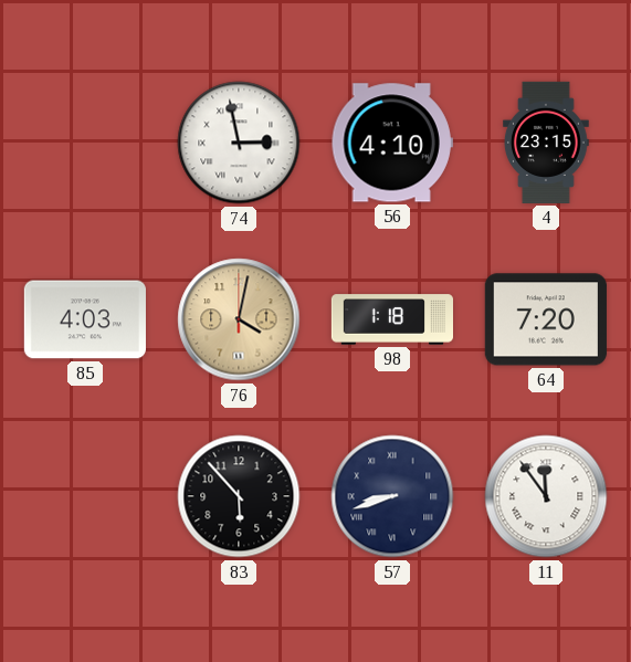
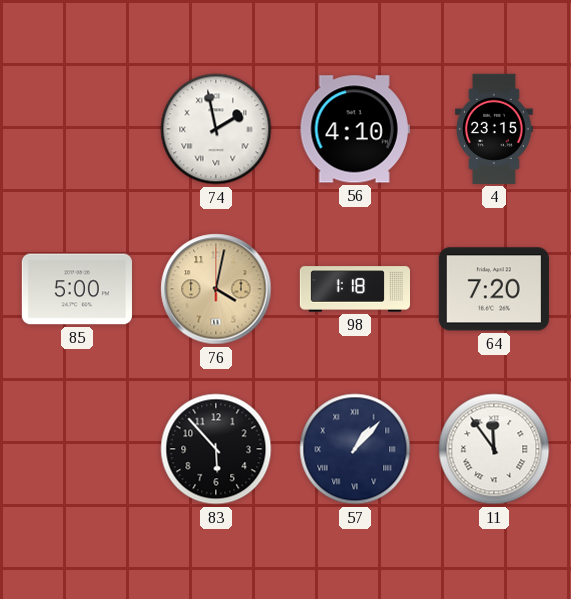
74: 2:58 -> 1:58 (216, 129)
85: 4:03 -> 5:00 (77, 289)
57: 8:42 -> 1:07 (355, 449)
